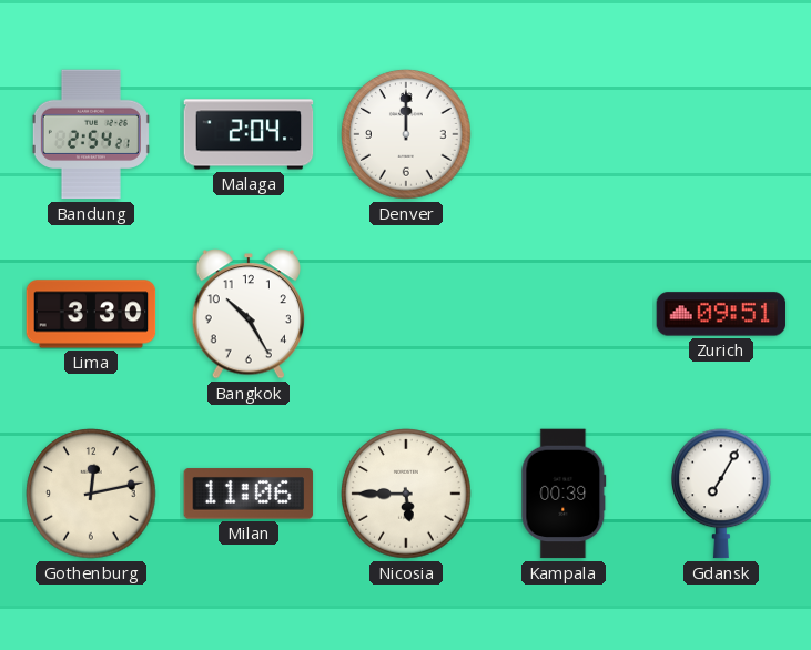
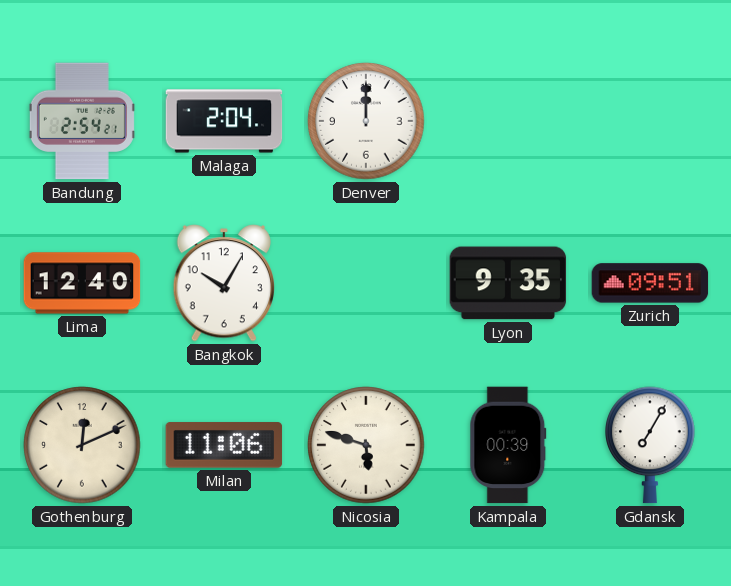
Lima: 3:30 -> 12:40 (82, 283)
Bangkok: 10:25 -> 10:05 (224, 283)
Lyon: none -> 9:35 (508, 283)
Gothenburg: 12:13 -> 12:11 (82, 445)
Nicosia: 5:45 -> 5:48 (366, 445)
